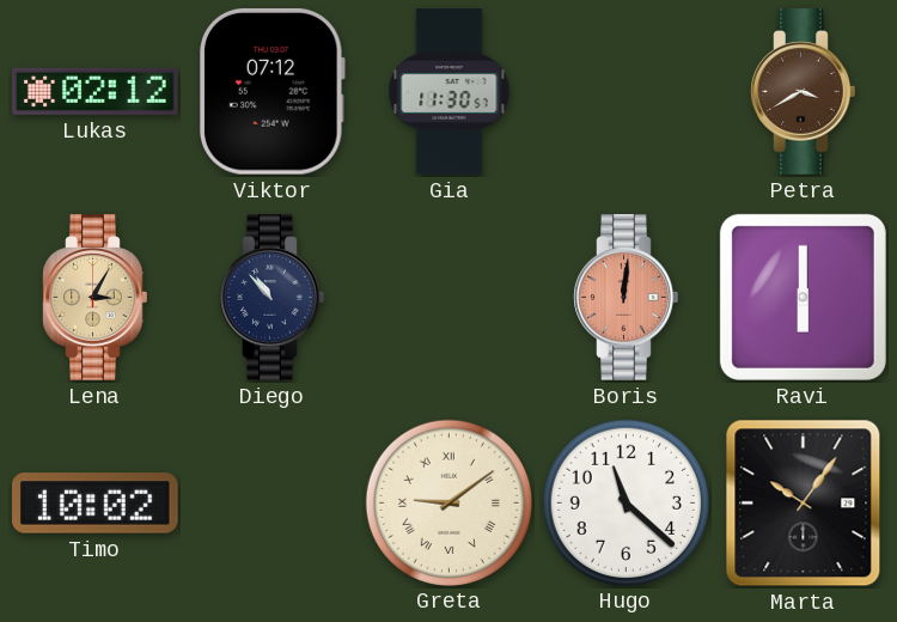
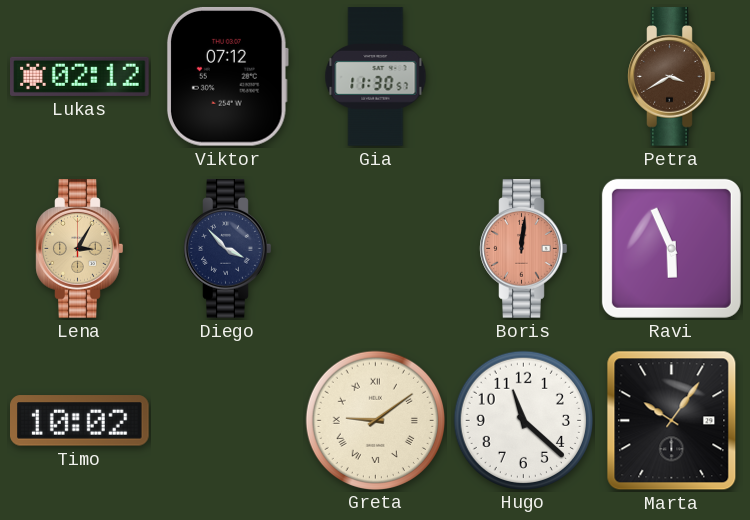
Diego: 10:53 -> 3:53 (228, 249)
Ravi: 6:00 -> 5:56 (671, 248)
